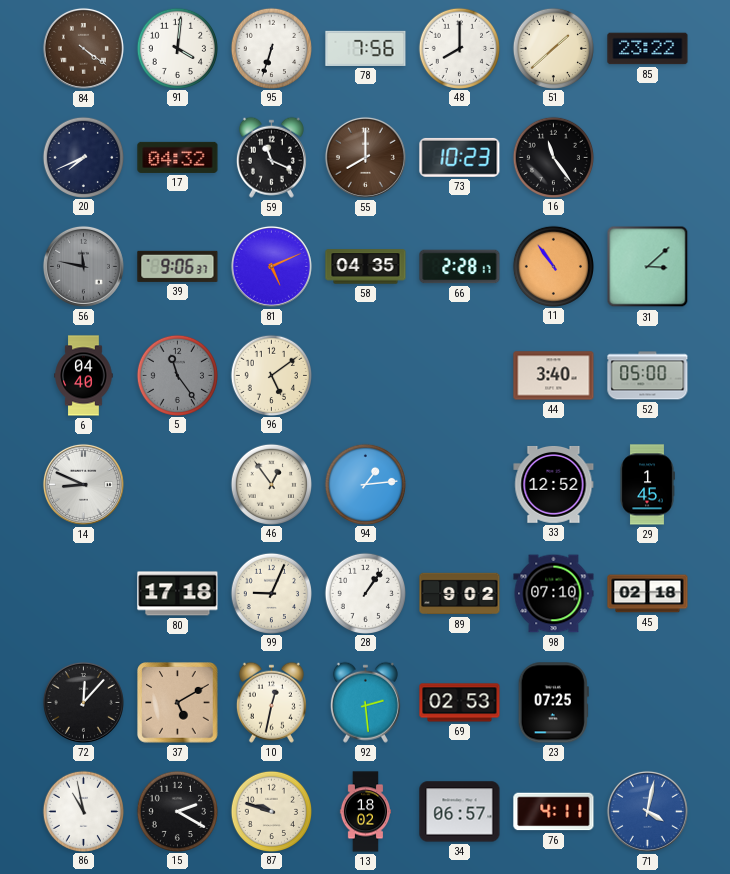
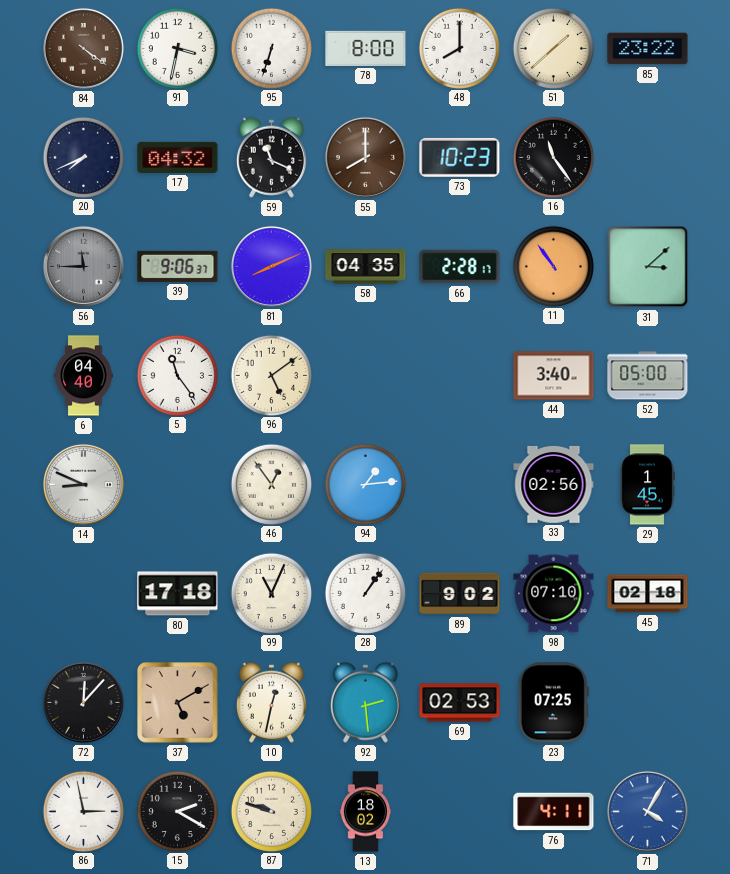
91: 4:01 -> 3:32 (177, 48)
78: 7:56 -> 8:00 (366, 48)
56: 11:47 -> 11:45 (83, 266)
81: 5:11 -> 8:11 (271, 266)
5 dial: grey -> white (177, 375)
33: 12:52 -> 02:56 (554, 484)
99: 9:04 -> 11:04 (271, 593)
86: 10:58 -> 2:58 (83, 811)
34: 06:57 -> none (460, 812)
71: 4:02 -> 4:05 (647, 811)
